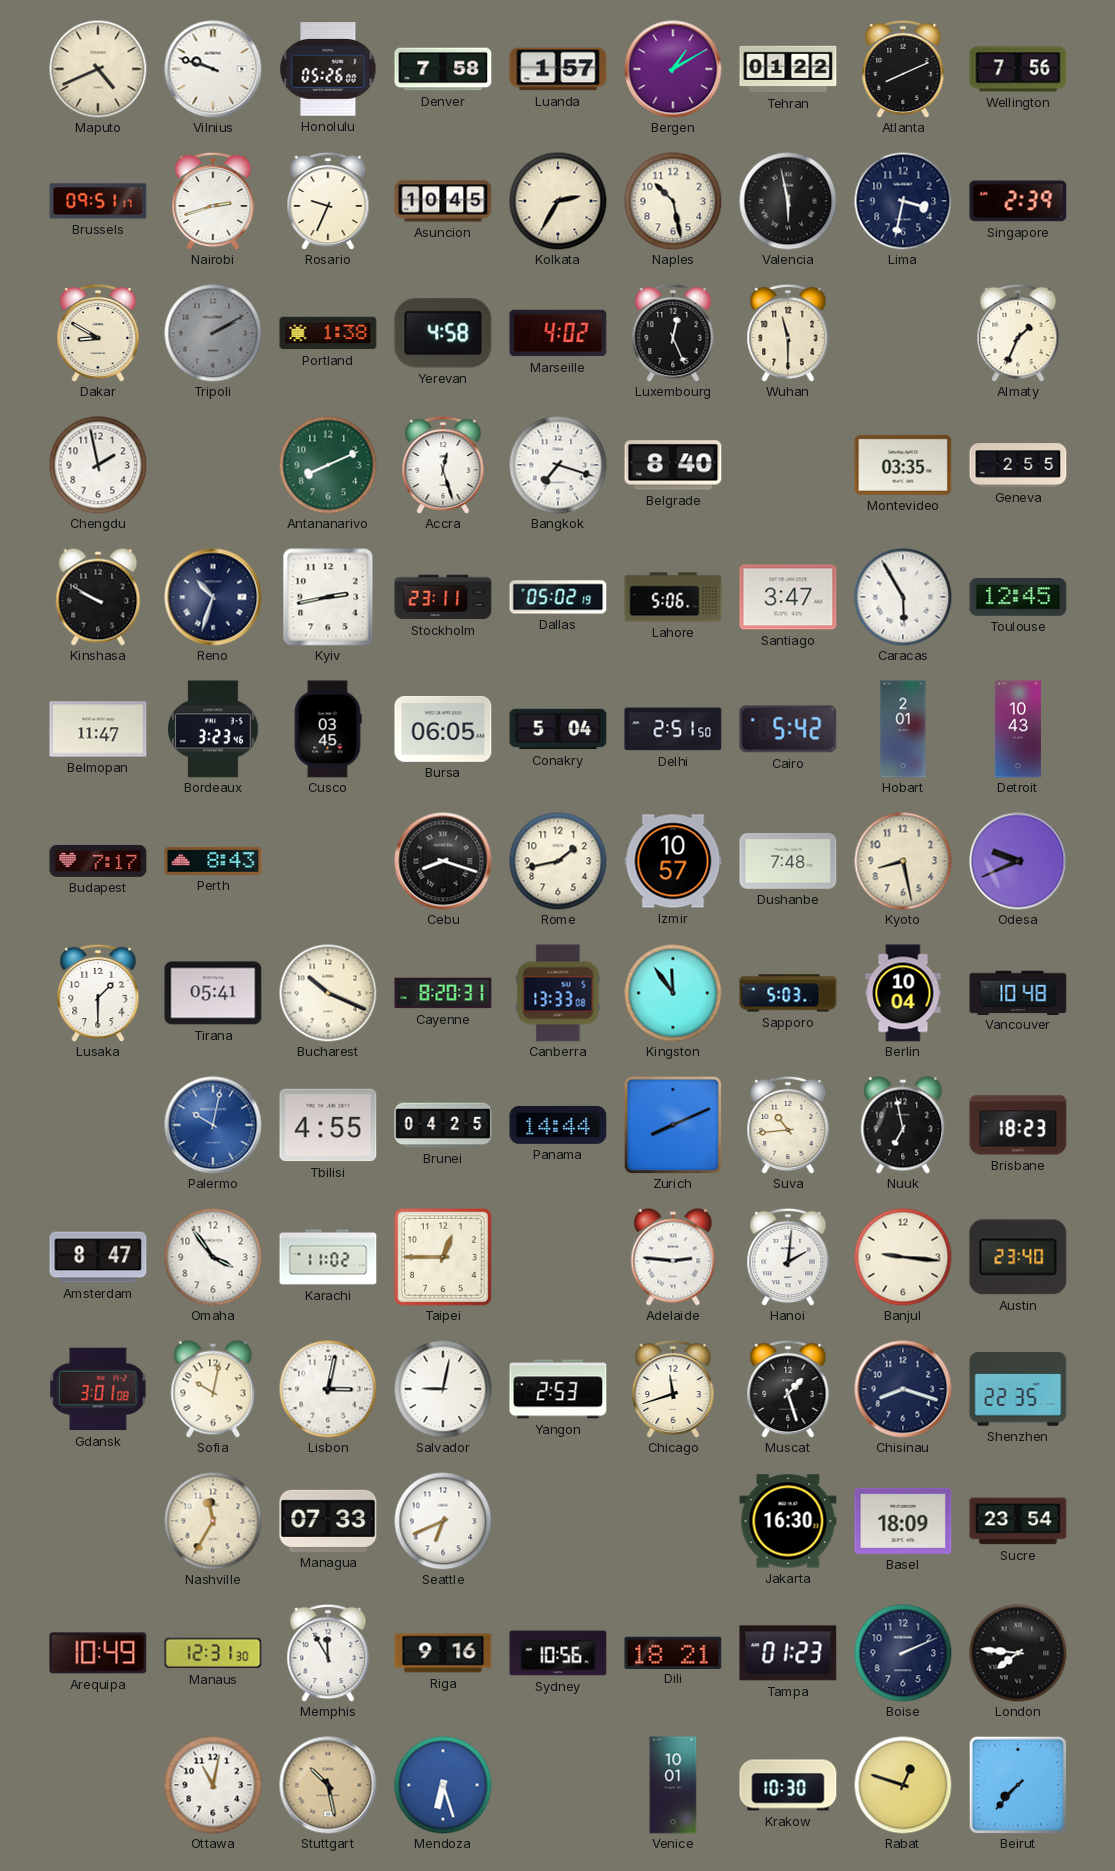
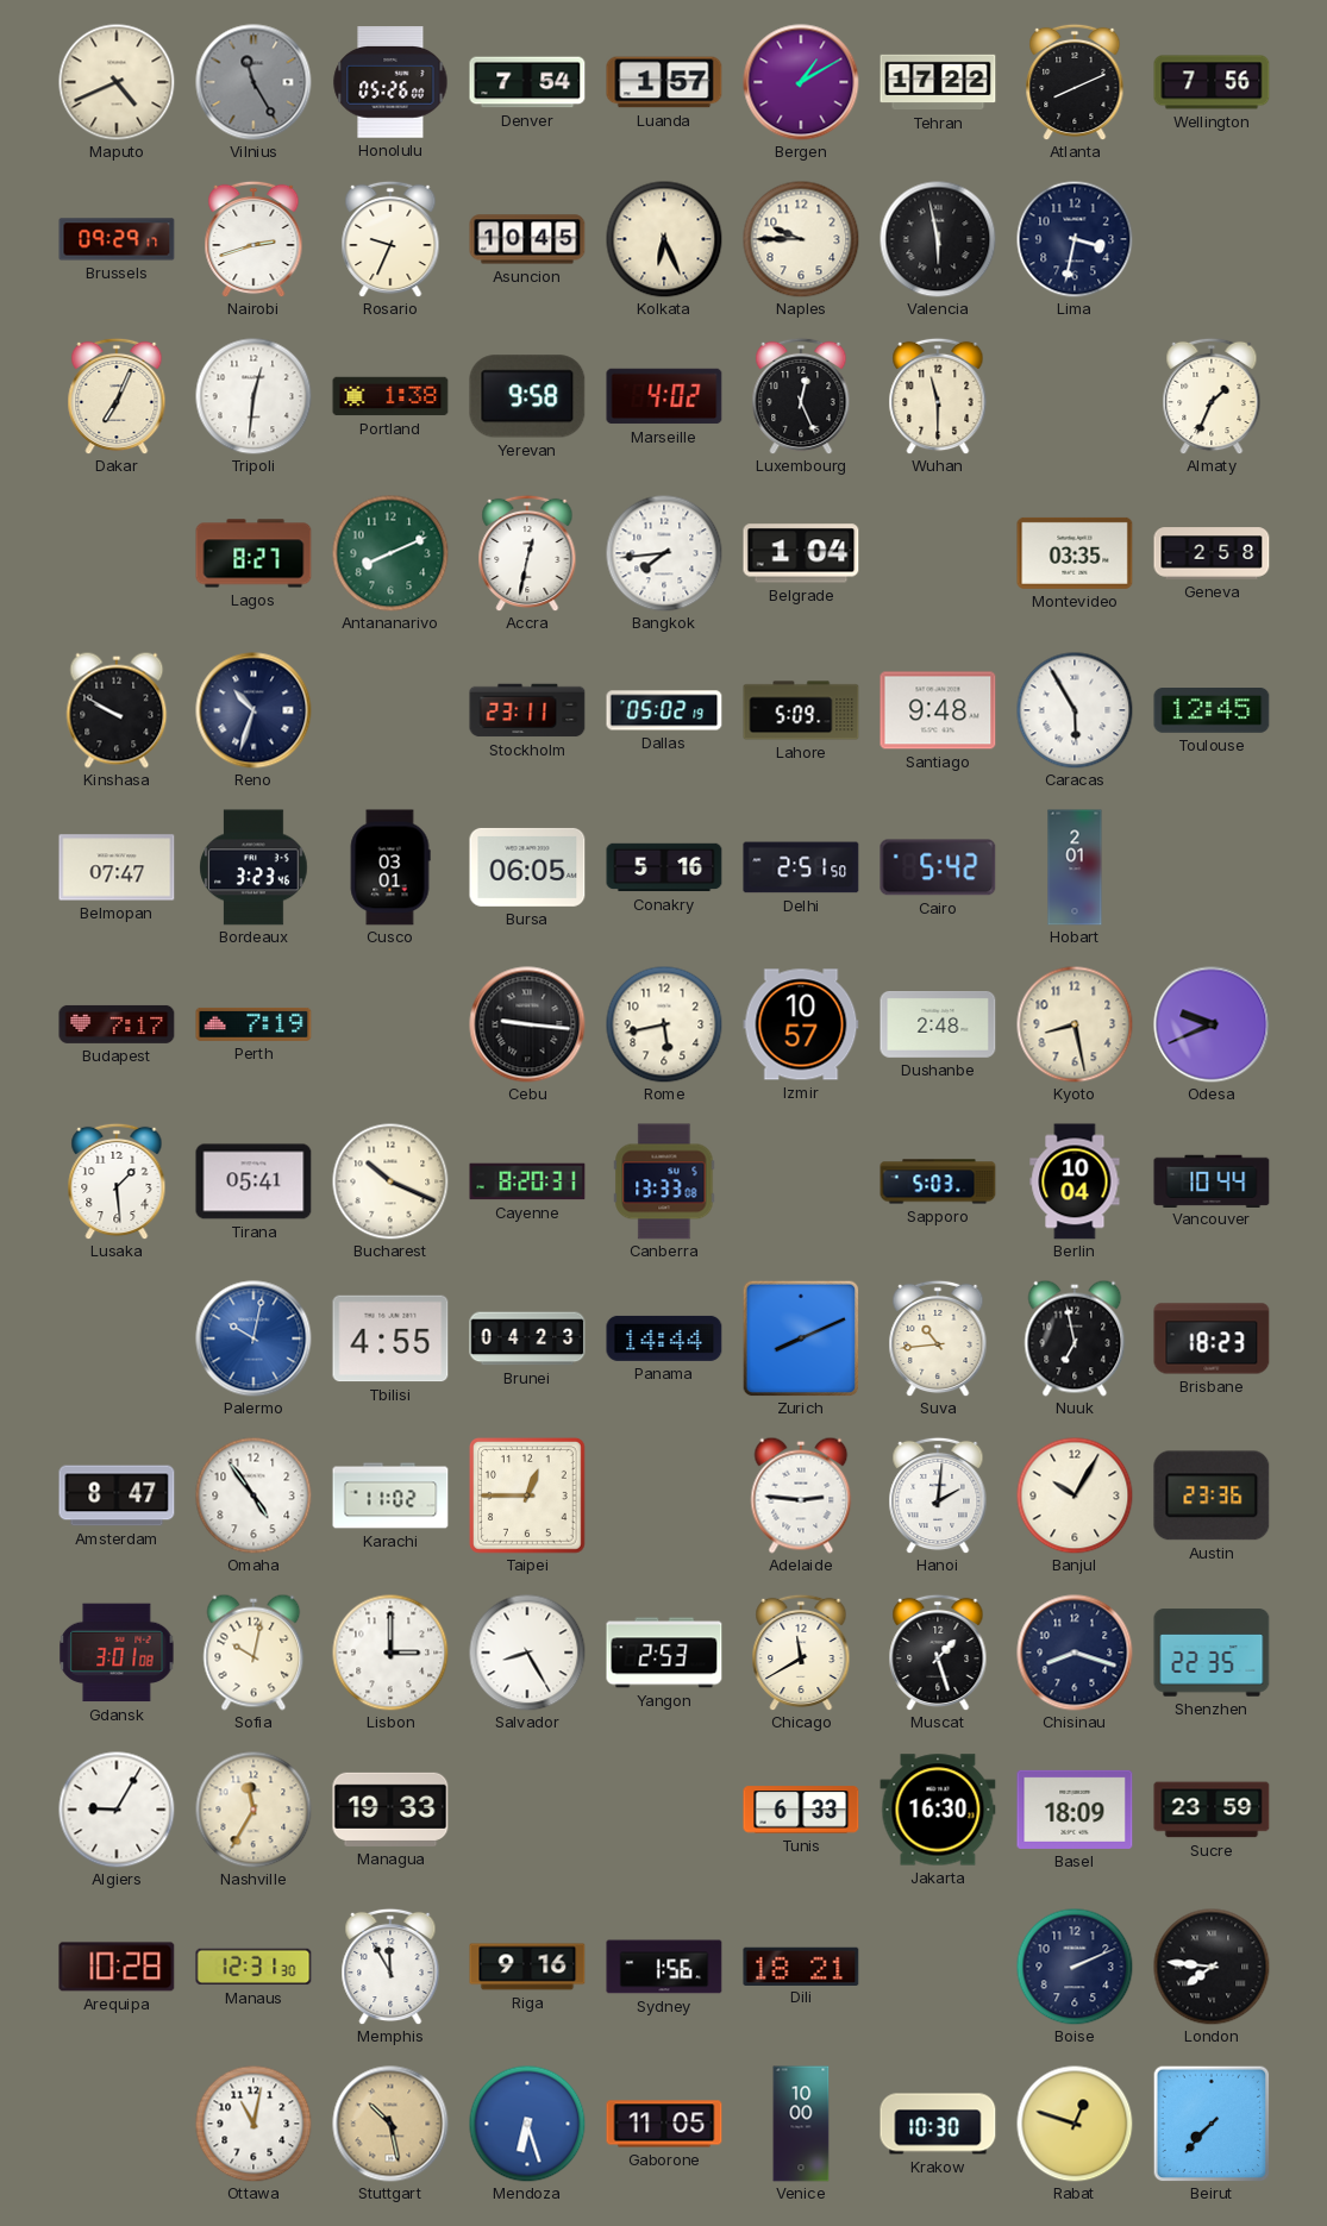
Vilnius: 9:48 -> 11:25 (253, 82)
Vilnius dial: white -> grey (253, 82)
Denver: 7:58 -> 7:54 (527, 82)
Tehran: 01:22 -> 17:22 (938, 82)
Brussels: 09:51 -> 09:29 (117, 239)
Kolkata: 2:35 -> 6:26 (664, 239)
Naples: 10:28 -> 9:45 (801, 239)
Singapore: 2:39 -> none (1018, 201)
Dakar: 8:50 -> 7:04 (117, 396)
Tripoli: 2:10 -> 12:31 (253, 396)
Tripoli dial: grey -> white (253, 396)
Yerevan: 4:58 -> 9:58 (527, 396)
Chengdu: 1:58 -> none (98, 465)
Lagos: none -> 8:27 (253, 553)
Accra: 12:27 -> 12:32 (527, 553)
Bangkok: 7:18 -> 7:44 (664, 553)
Belgrade: 8:40 -> 1:04 (801, 553)
Geneva: 2:55 -> 2:58 (1212, 553)
Kyiv: 2:43 -> none (328, 597)
Lahore: 5:06 -> 5:09 (801, 710)
Santiago: 3:47 -> 9:48 (938, 710)
Belmopan: 11:47 -> 07:47 (117, 867)
Cusco: 03:45 -> 03:01 (390, 867)
Conakry: 5:04 -> 5:16 (664, 867)
Detroit: 10:43 -> none (1018, 729)
Perth: 8:43 -> 7:19 (253, 1024)
Cebu: 8:18 -> 9:16 (527, 1024)
Rome: 1:43 -> 5:43 (664, 1024)
Dushanbe: 7:48 -> 2:48 (938, 1026)
Lusaka: 1:30 -> 1:29 (117, 1181)
Kingston: 11:54 -> none (673, 993)
Vancouver: 10:48 -> 10:44 (1212, 1180)
Brunei: 04:25 -> 04:23 (527, 1338)
Omaha: 3:54 -> 4:54 (253, 1496)
Banjul: 9:16 -> 10:05 (1075, 1496)
Austin: 23:40 -> 23:36 (1212, 1496)
Lisbon: 3:02 -> 3:00 (390, 1653)
Salvador: 9:02 -> 8:25 (527, 1653)
Chicago: 11:42 -> 11:40 (801, 1653)
Algiers: none -> 9:05 (117, 1810)
Managua: 07:33 -> 19:33 (390, 1810)
Seattle: 6:41 -> none (443, 1521)
Tunis: none -> 6:33 (801, 1810)
Sucre: 23:54 -> 23:59 (1212, 1810)
Arequipa: 10:49 -> 10:28 (117, 1967)
Sydney: 10:56 -> 1:56 (664, 1967)
Tampa: 01:23 -> none (788, 1653)
Gaborone: none -> 11:05 (664, 2124)
Venice: 10:01 -> 10:00 (801, 2124)
